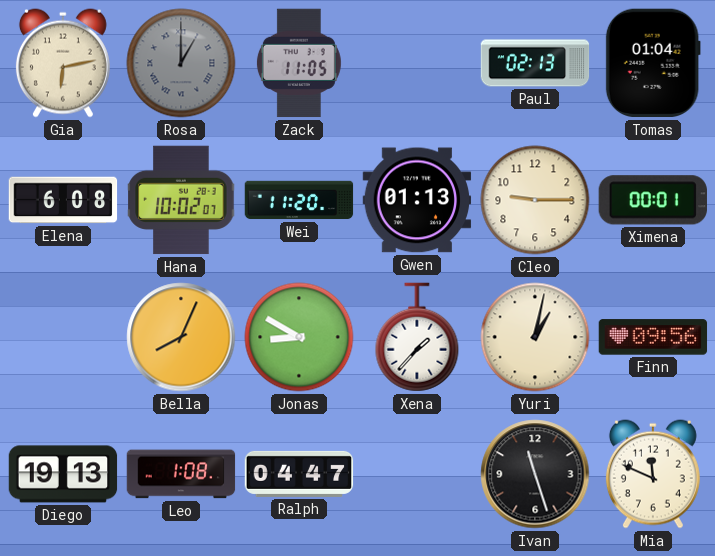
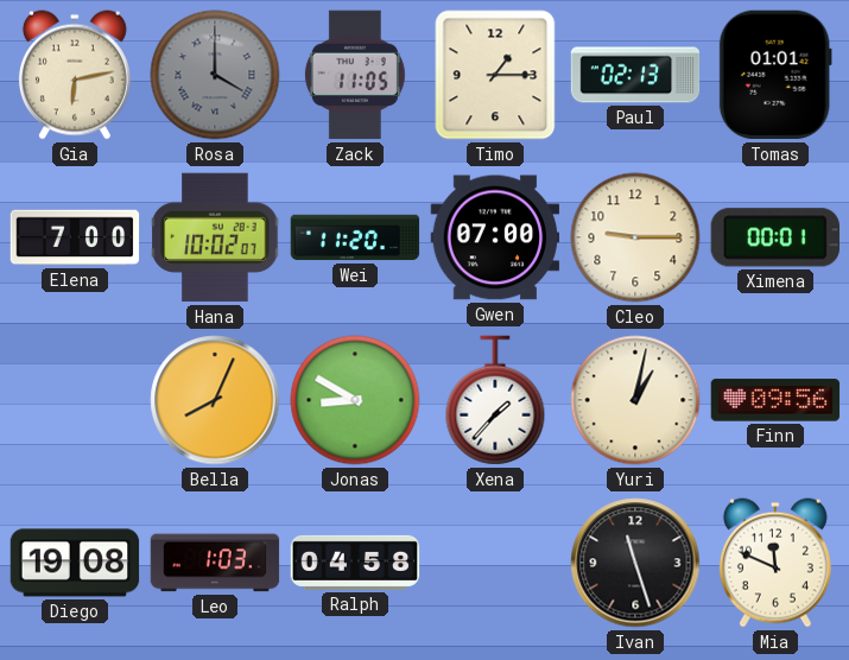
Rosa: 1:00 -> 4:00 (215, 75)
Timo: none -> 1:15 (495, 75)
Tomas: 01:04 -> 01:01 (775, 75)
Elena: 6:08 -> 7:00 (75, 237)
Gwen: 01:13 -> 07:00 (495, 237)
Diego: 19:13 -> 19:08 (75, 563)
Leo: 1:08 -> 1:03 (215, 563)
Ralph: 04:47 -> 04:58 (355, 563)
